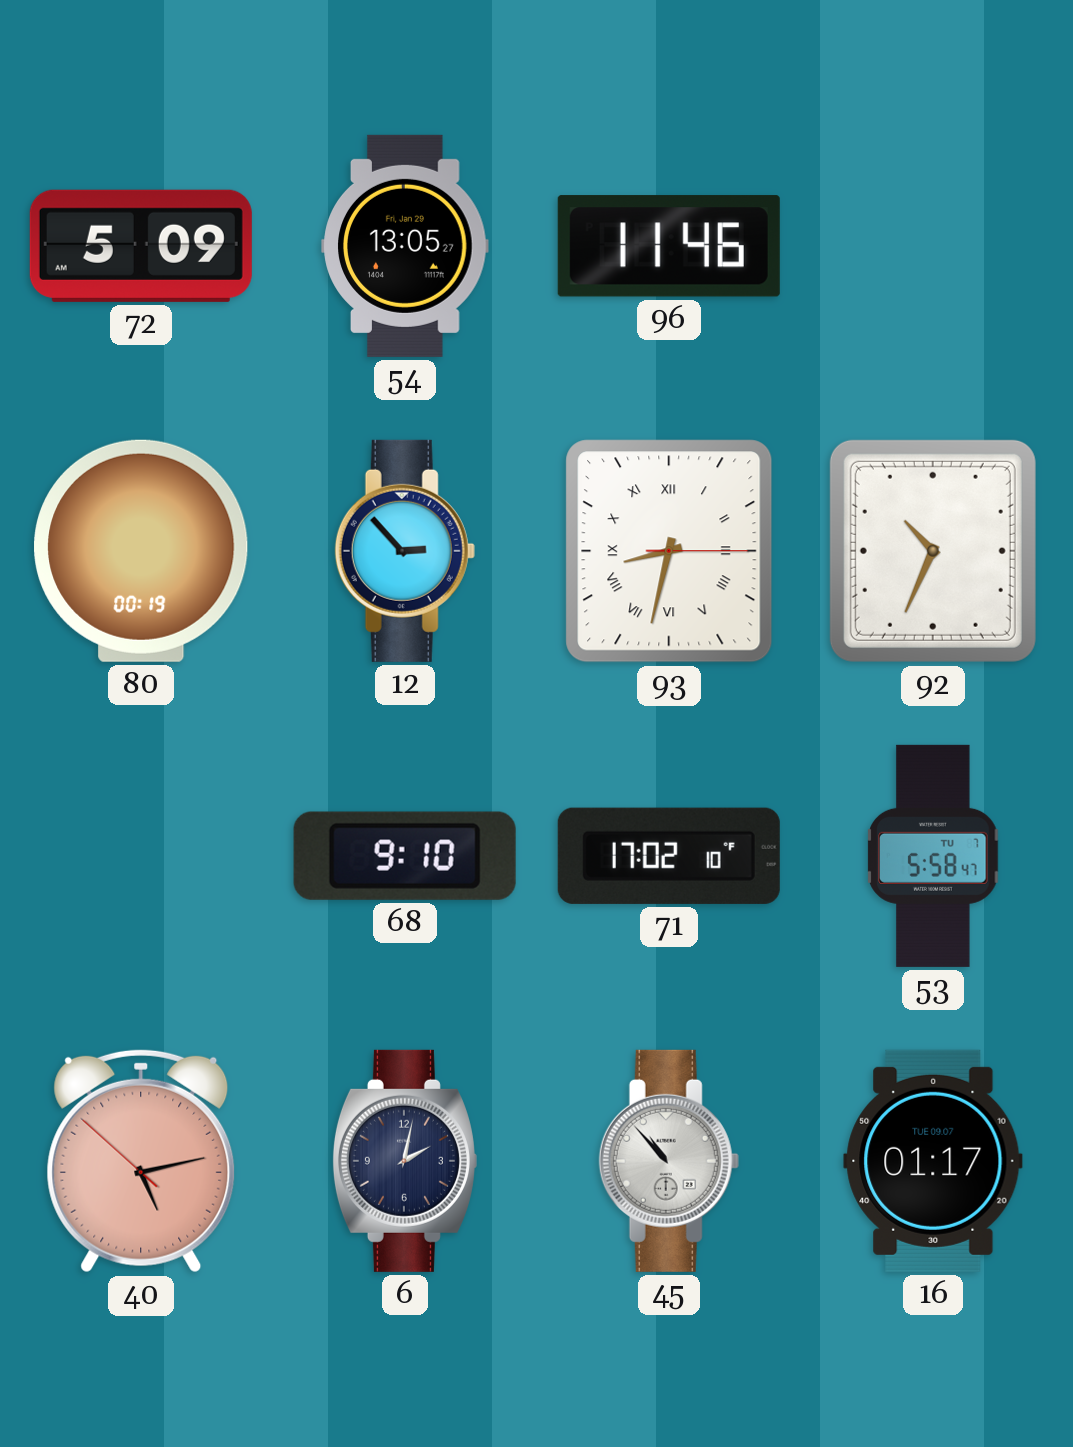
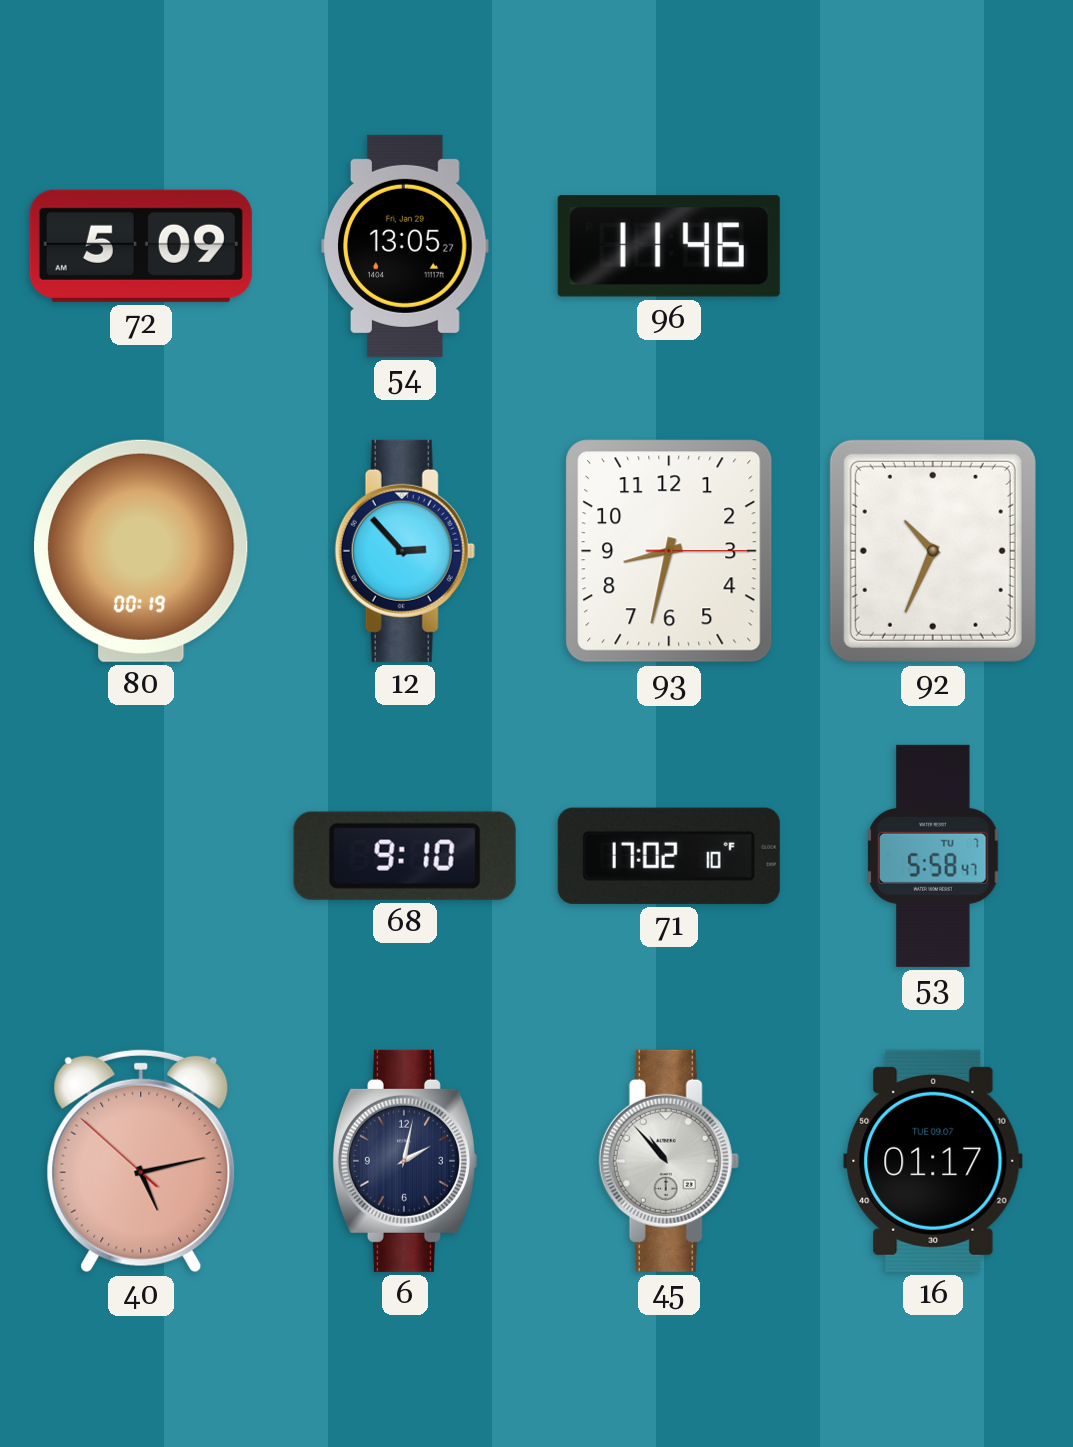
93 numerals: Roman -> Arabic (669, 551)
